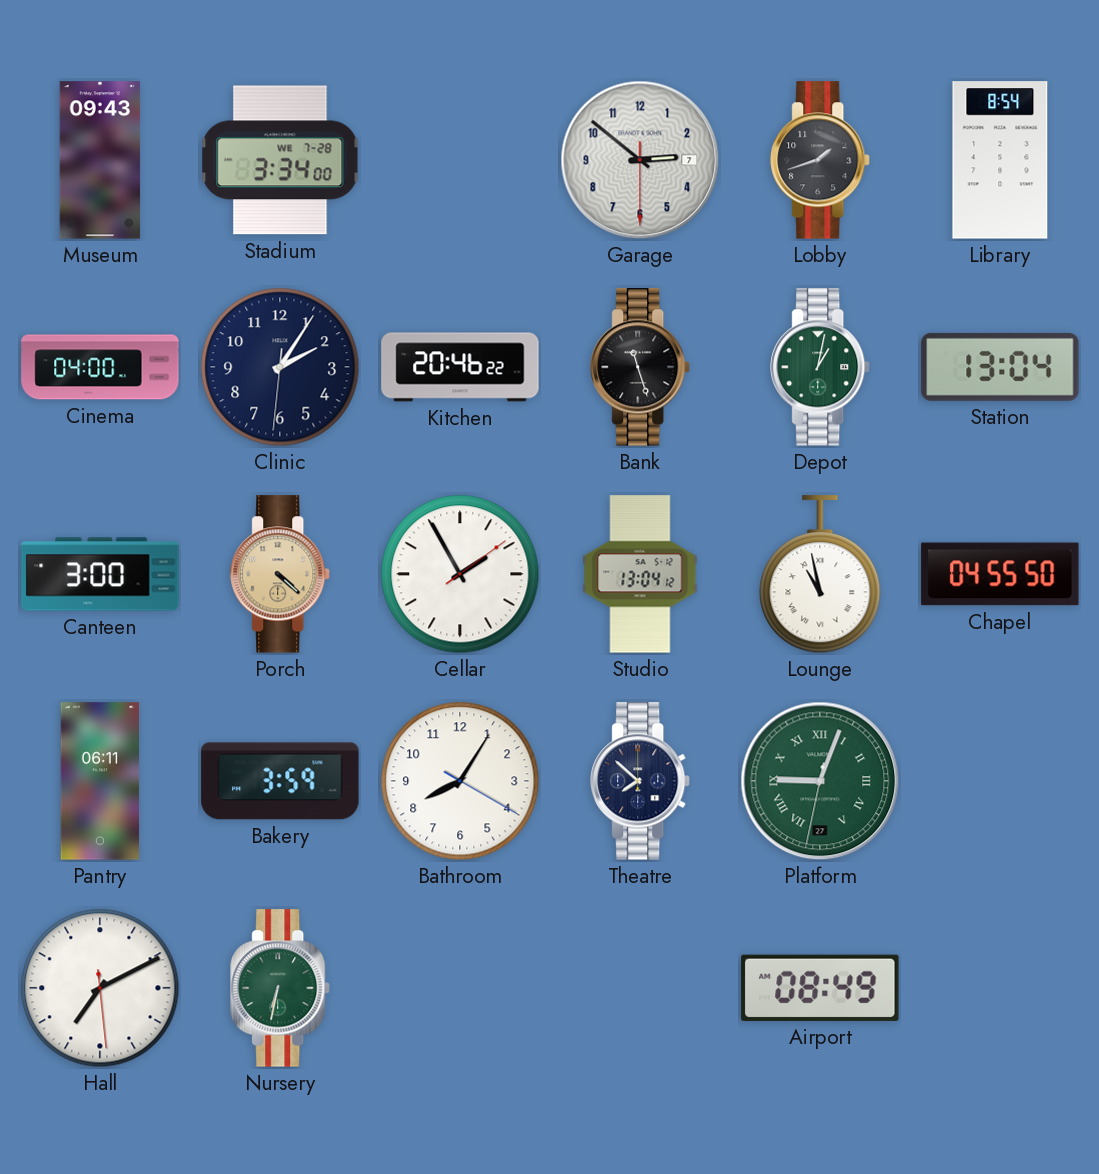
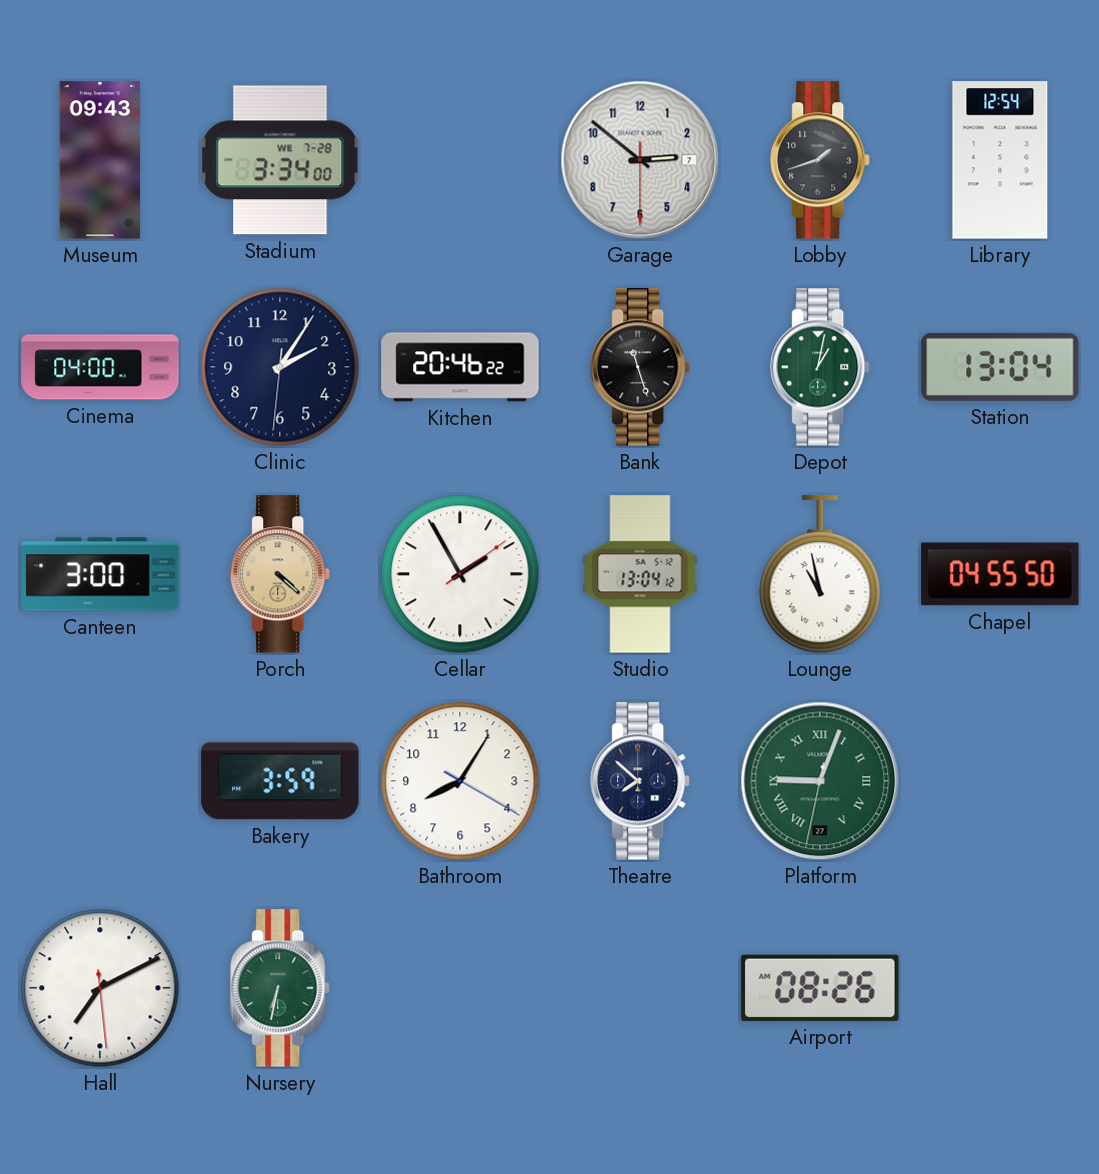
Library: 8:54 -> 12:54 (1000, 160)
Pantry: 06:11 -> none (100, 781)
Airport: 08:49 -> 08:26 (820, 988)
